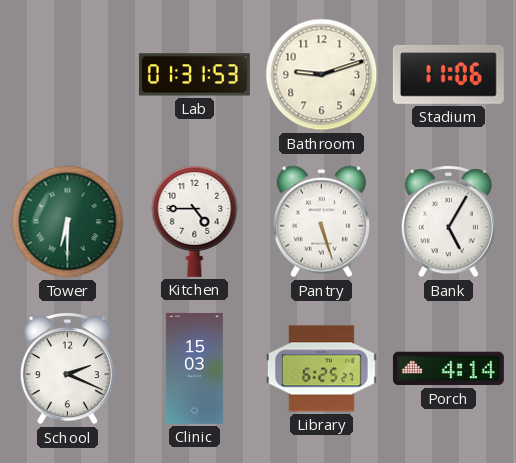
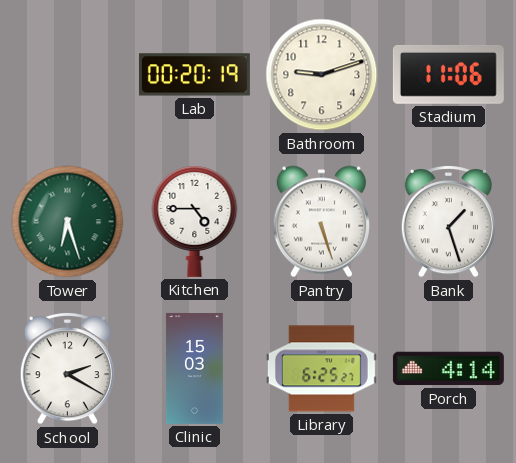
Lab: 01:31 -> 00:20 (194, 75)
Tower: 6:30 -> 6:27 (68, 222)
Bank: 5:05 -> 1:27 (448, 222)
School: 2:19 -> 2:20 (67, 369)
